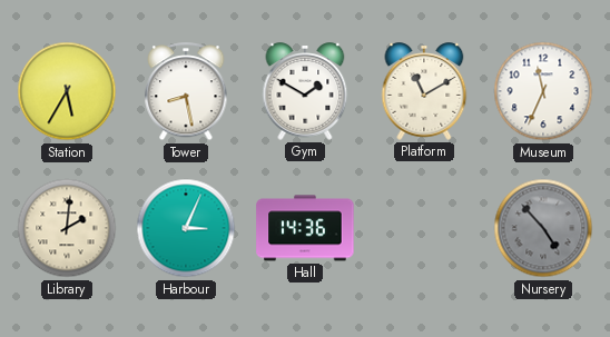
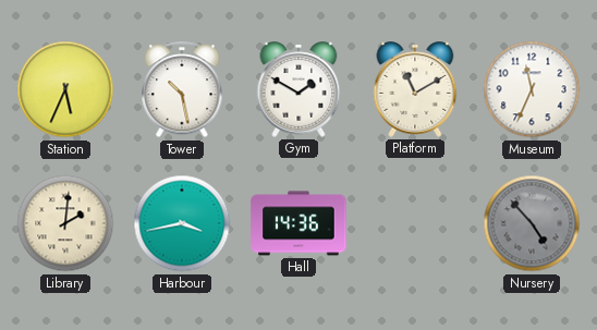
Station: 5:35 -> 5:34 (65, 89)
Tower: 8:28 -> 10:28 (182, 90)
Harbour: 3:04 -> 3:43 (182, 223)
